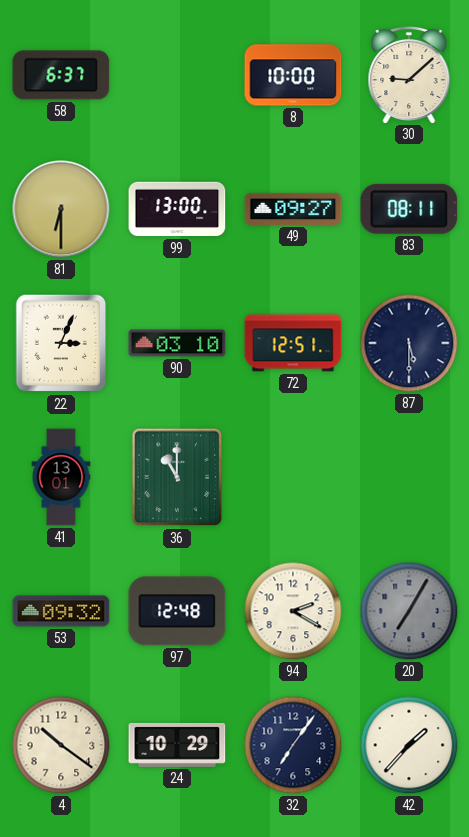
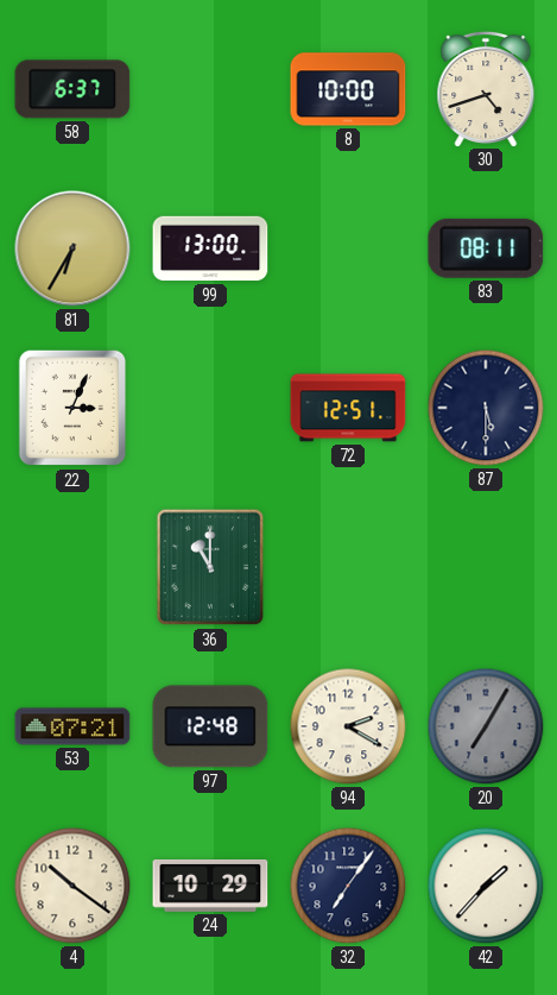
30: 9:08 -> 4:42 (486, 88)
81: 6:30 -> 6:35 (72, 248)
49: 09:27 -> none (293, 209)
90: 03:10 -> none (177, 343)
41: 13:01 -> none (61, 477)
53: 09:32 -> 07:21 (72, 726)
